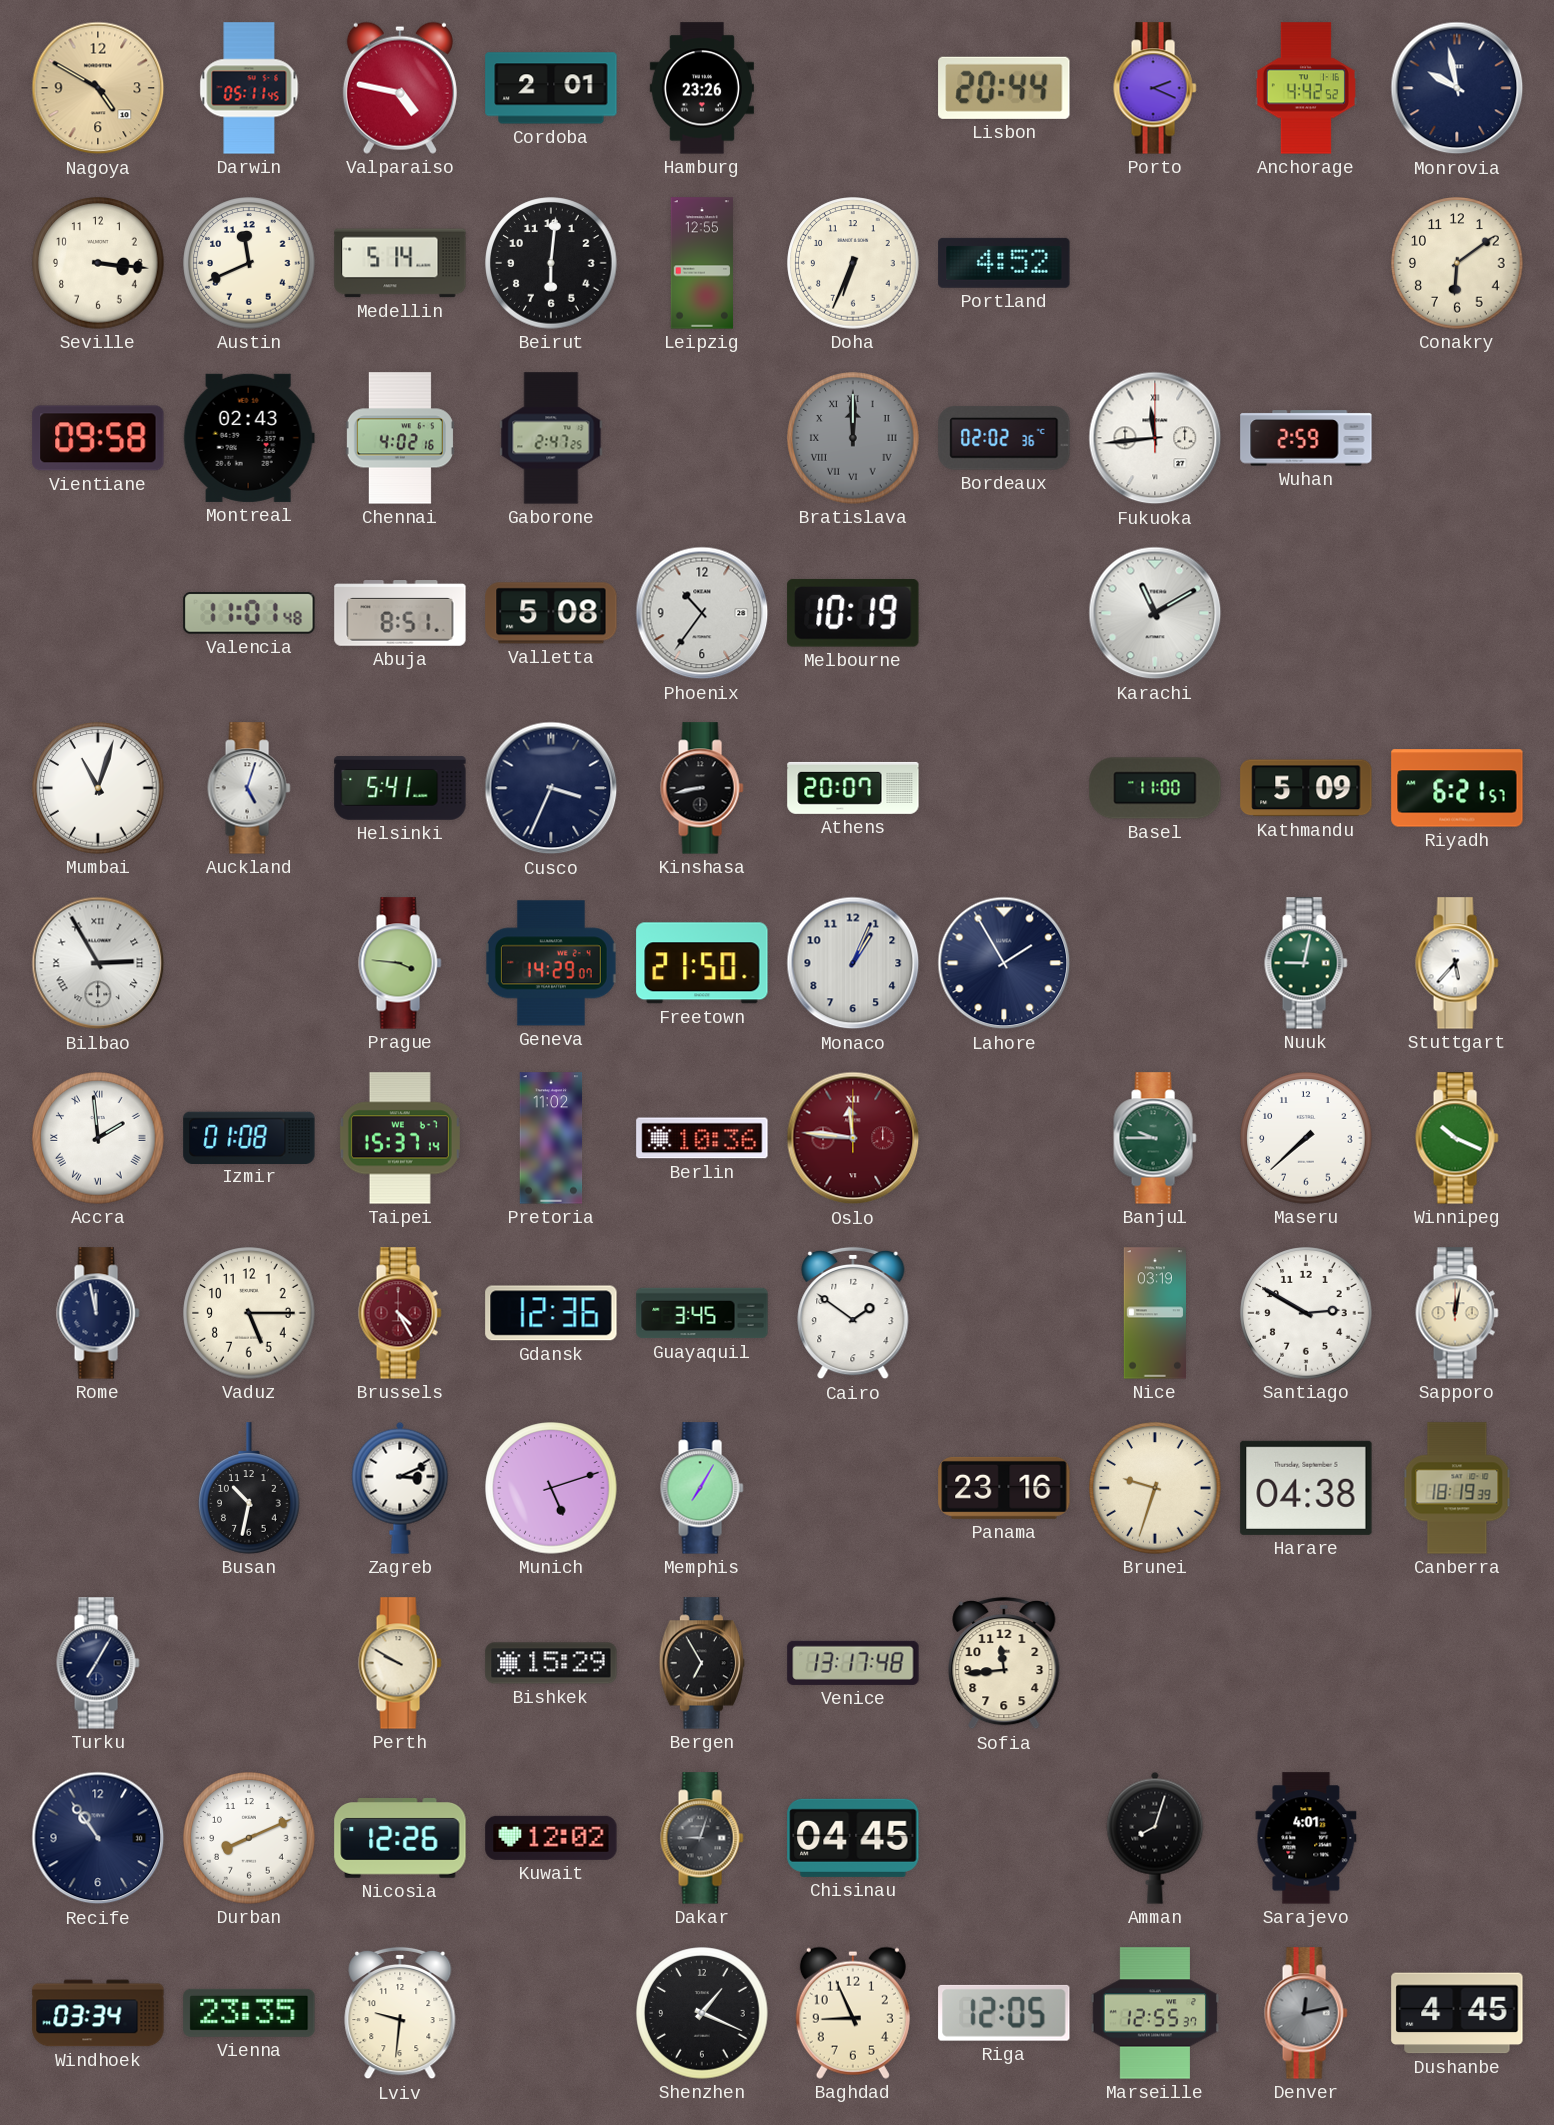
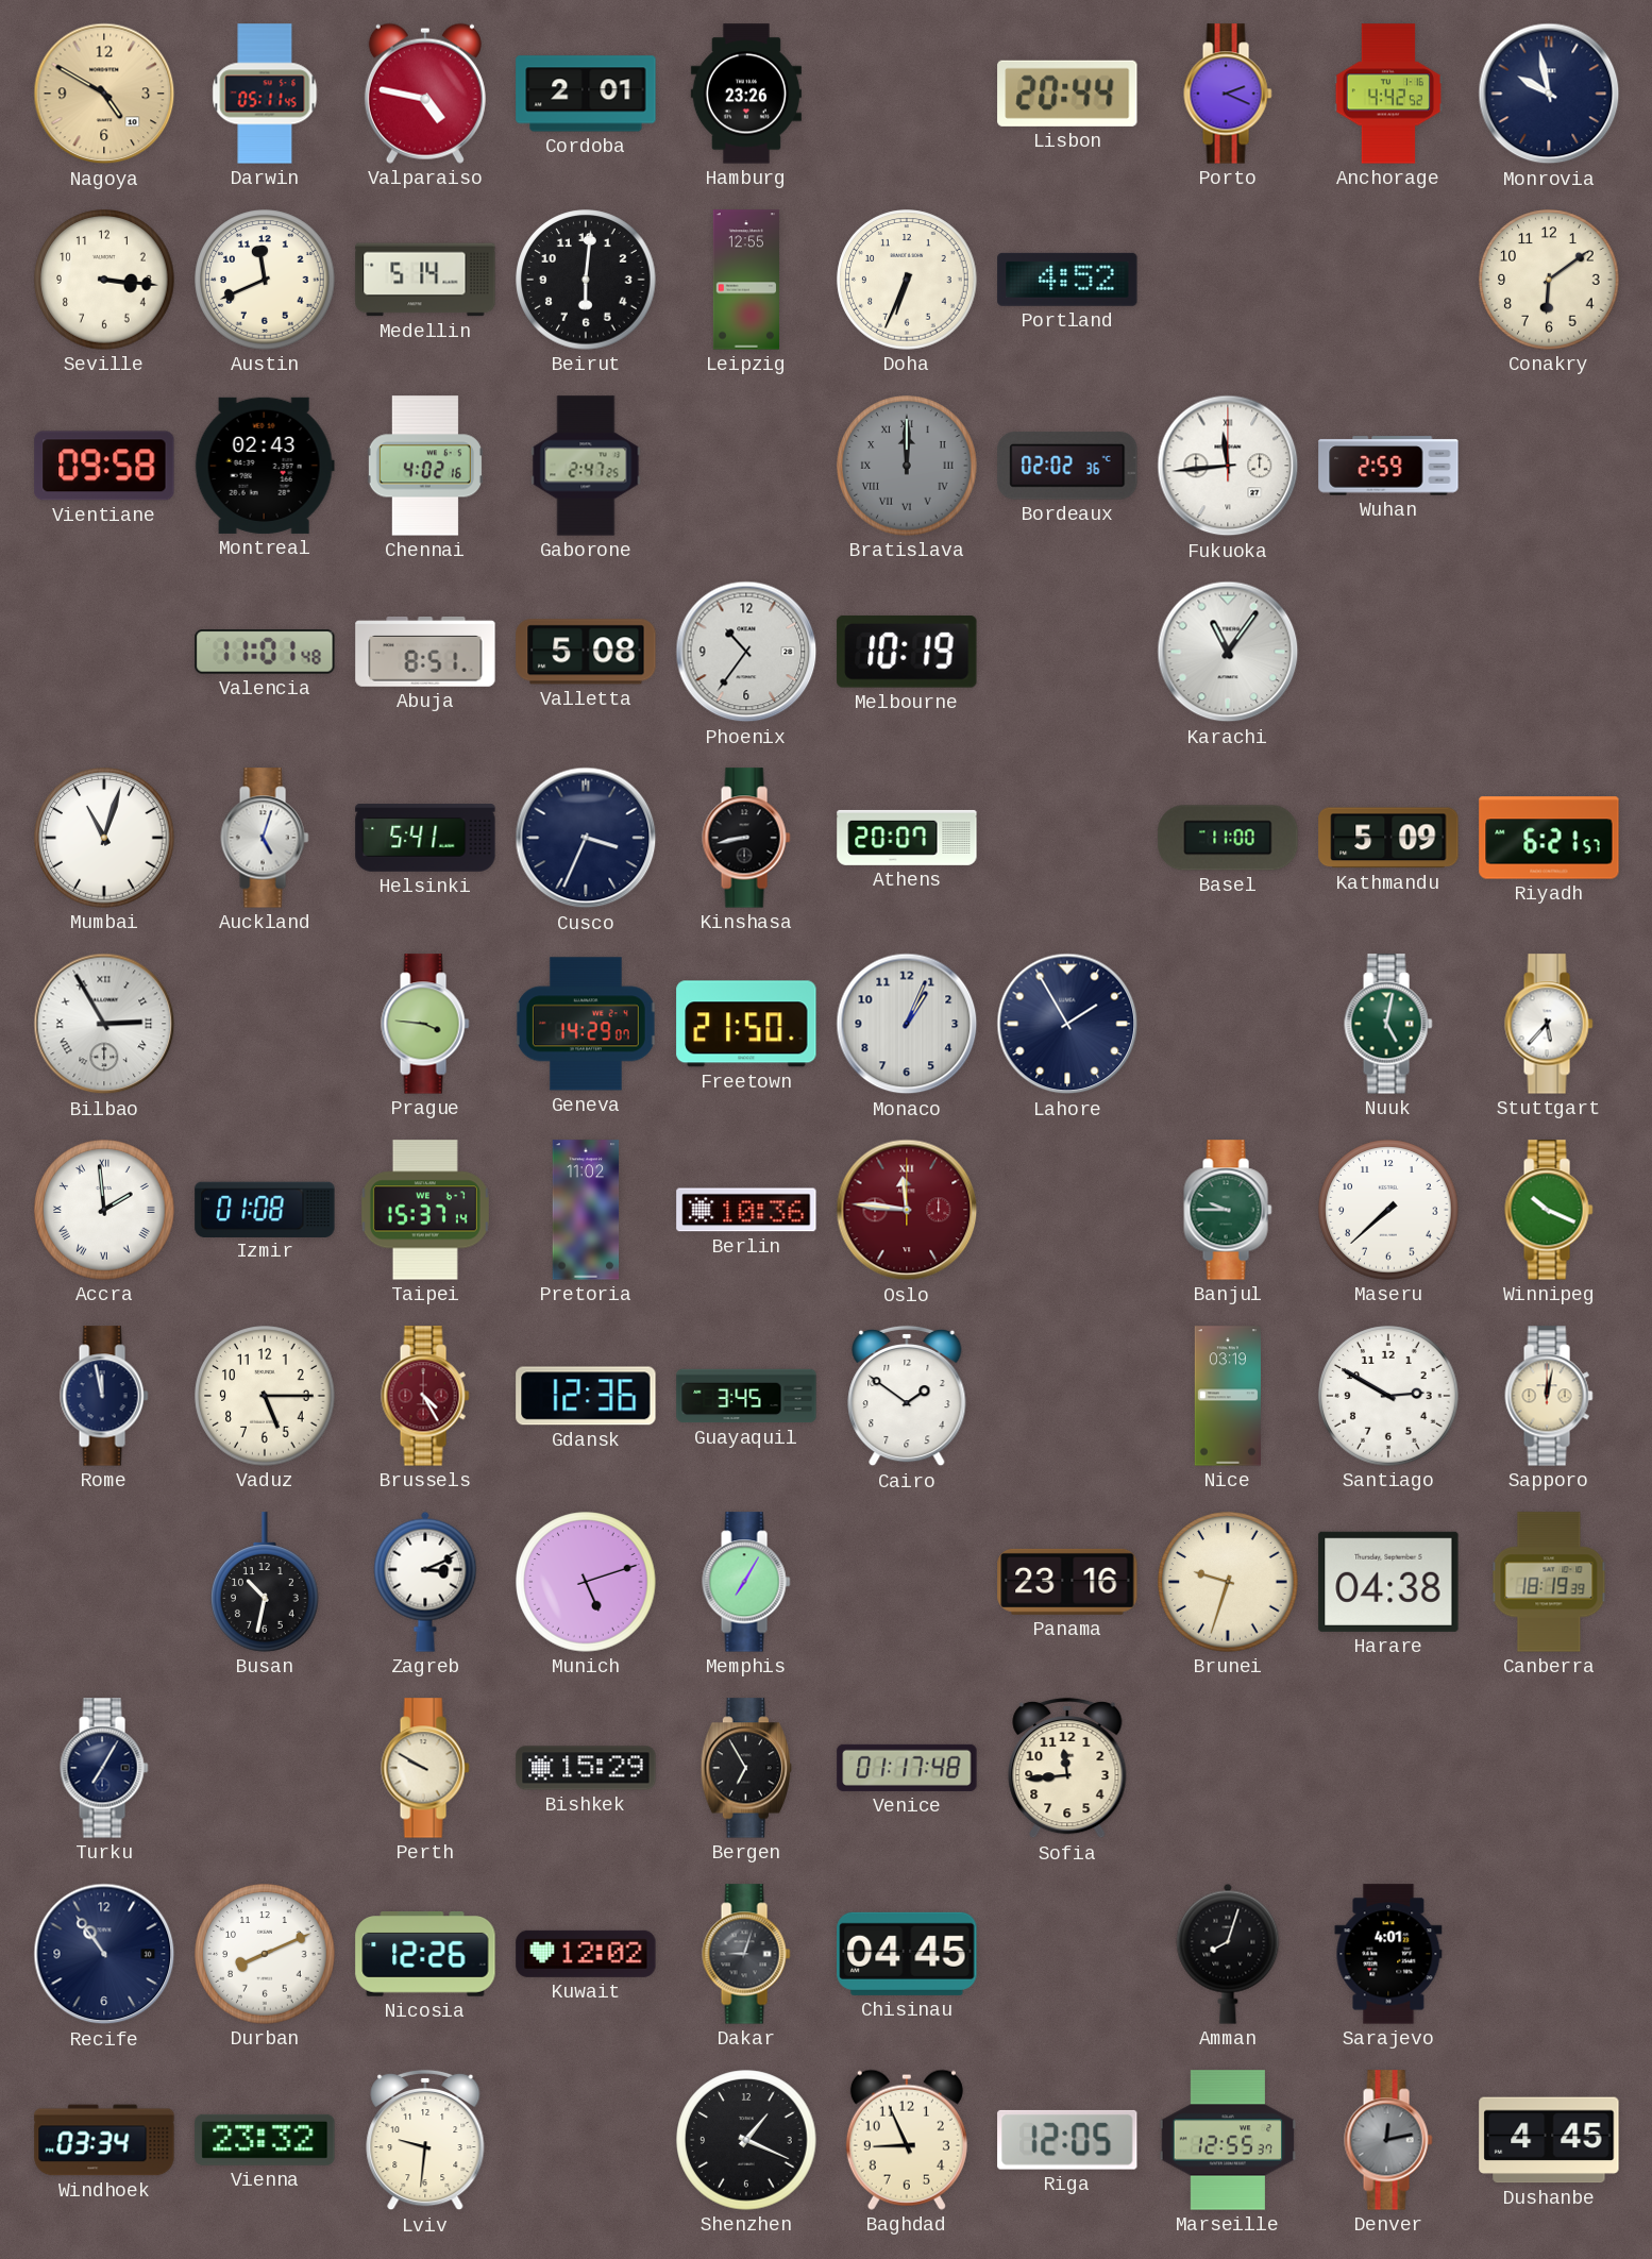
Karachi: 11:10 -> 11:06 (1228, 652)
Nuuk: 9:02 -> 5:02 (1388, 1024)
Venice: 13:17 -> 01:17 (907, 1768)
Vienna: 23:35 -> 23:32 (265, 2140)
